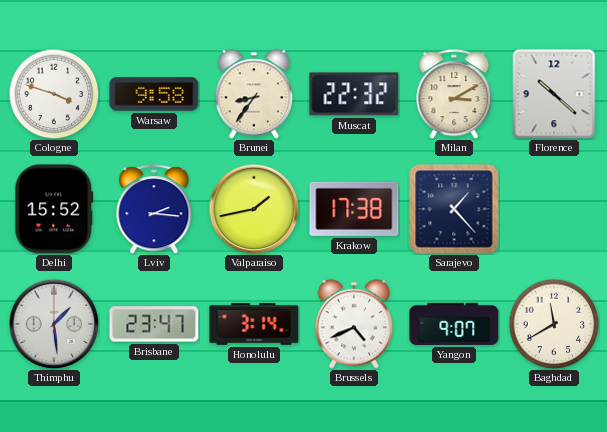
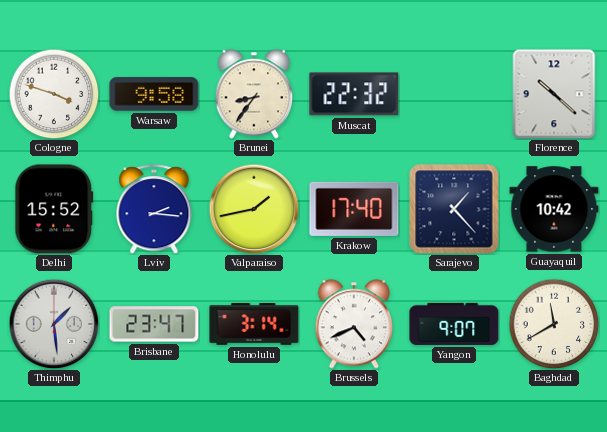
Milan: 3:10 -> none (454, 94)
Krakow: 17:38 -> 17:40 (354, 209)
Guayaquil: none -> 10:42 (554, 209)
